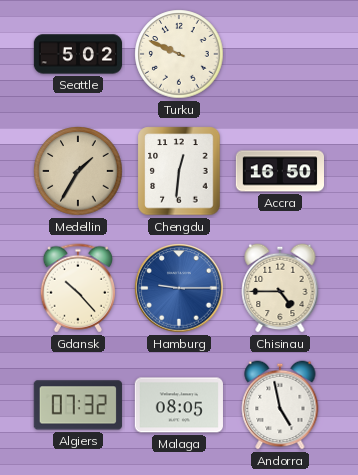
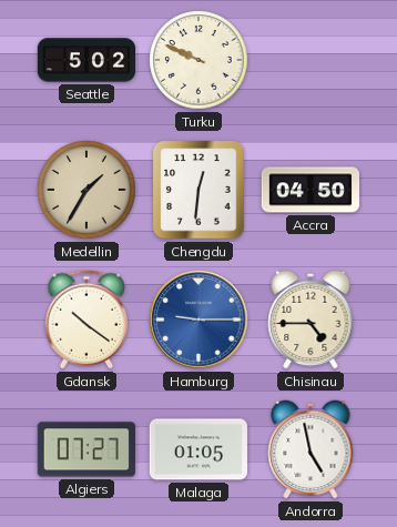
Accra: 16:50 -> 04:50 (309, 190)
Gdansk: 10:23 -> 10:21 (85, 320)
Algiers: 07:32 -> 07:27 (86, 449)
Malaga: 08:05 -> 01:05 (197, 449)
